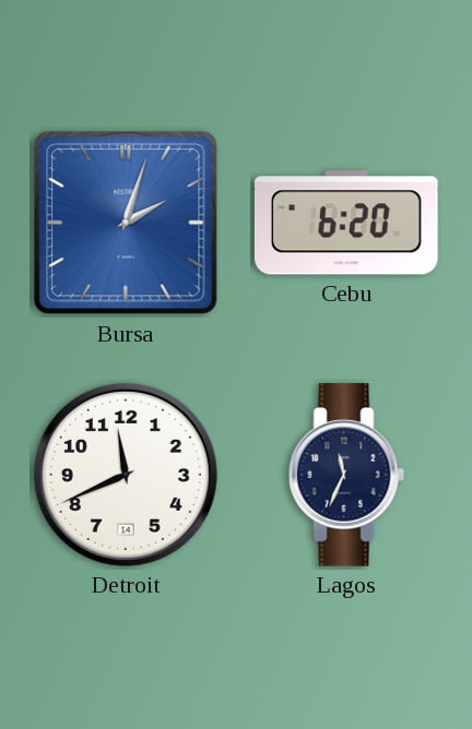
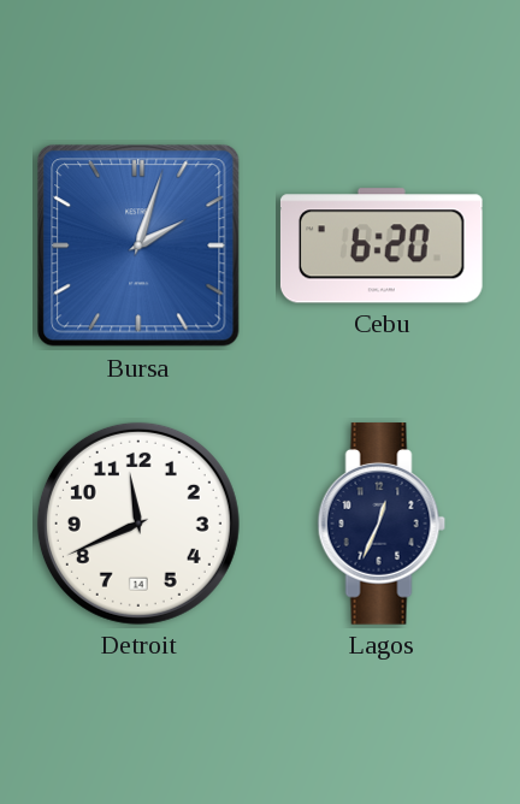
Lagos: 11:34 -> 12:34 (382, 524)
